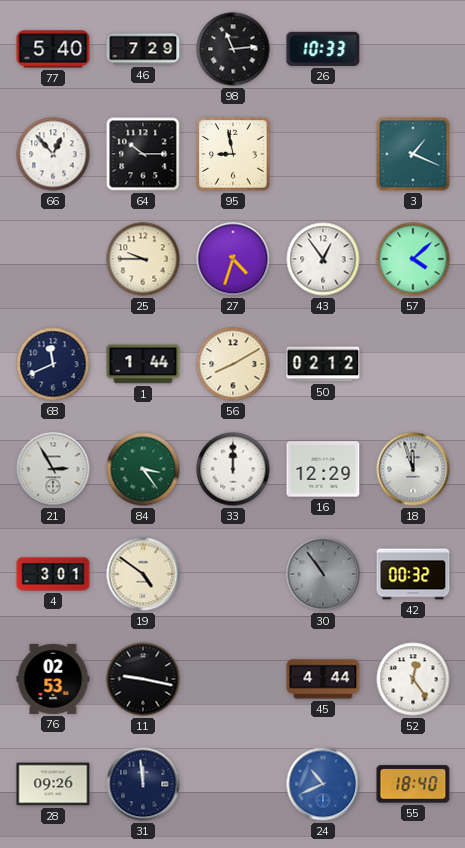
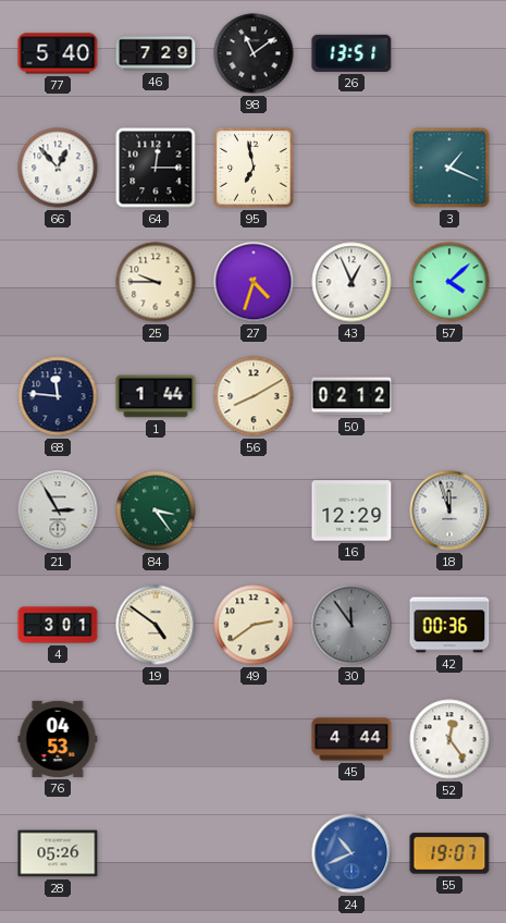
98: 11:14 -> 11:09 (254, 53)
26: 10:33 -> 13:51 (351, 53)
64: 10:15 -> 12:15 (156, 168)
95: 8:58 -> 6:58 (254, 168)
43: 12:54 -> 12:56 (351, 282)
68: 11:41 -> 11:46 (58, 396)
33: 12:00 -> none (233, 469)
49: none -> 2:39 (254, 625)
30: 10:54 -> 11:54 (351, 625)
42: 00:32 -> 00:36 (449, 625)
76: 02:53 -> 04:53 (58, 739)
11: 9:17 -> none (143, 679)
28: 09:26 -> 05:26 (58, 853)
31: 11:59 -> none (143, 784)
55: 18:40 -> 19:07 (449, 853)
